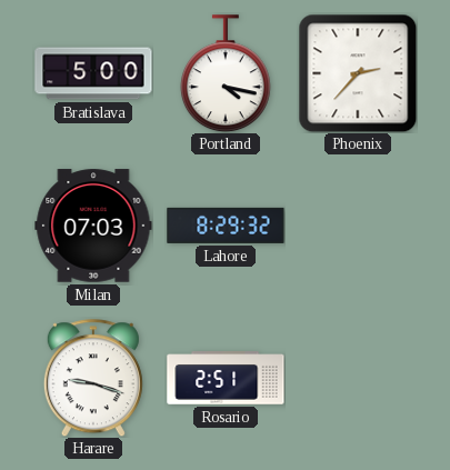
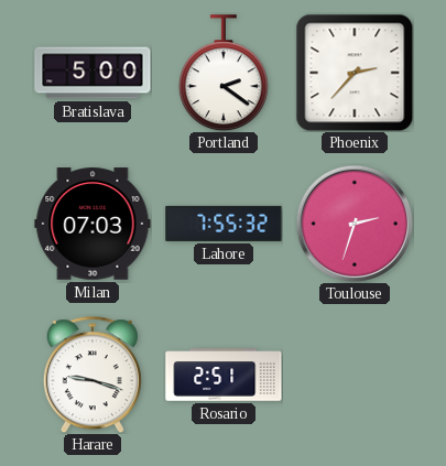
Portland: 4:17 -> 2:21 (224, 73)
Lahore: 8:29 -> 7:55 (224, 224)
Toulouse: none -> 2:33 (355, 224)
